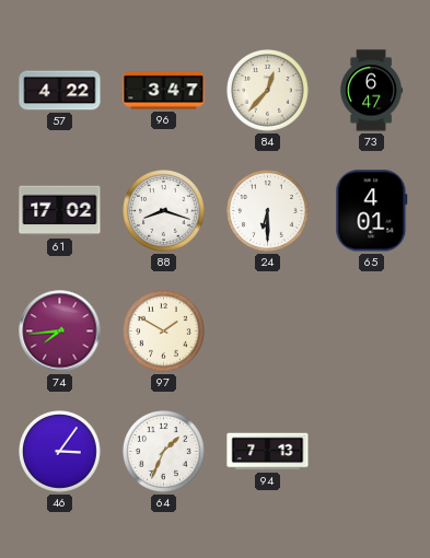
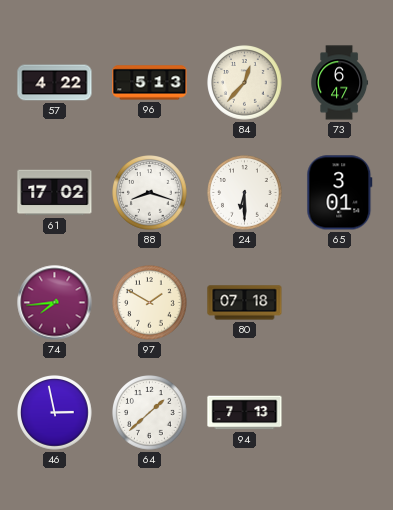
96: 3:47 -> 5:13 (150, 83)
65: 4:01 -> 3:01 (340, 193)
80: none -> 07:18 (245, 303)
46: 3:06 -> 2:58 (55, 413)
64: 1:34 -> 1:38 (150, 413)
